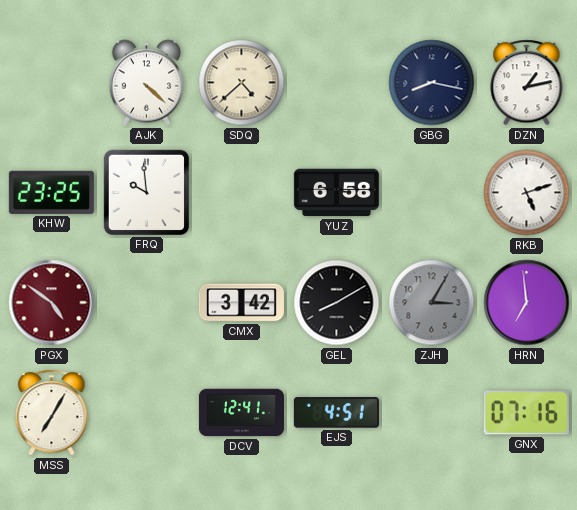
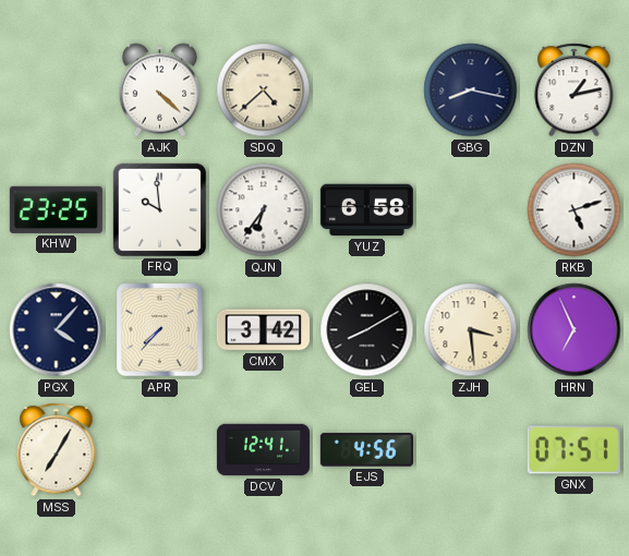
QJN: none -> 6:36 (264, 210)
PGX: 4:51 -> 4:07 (57, 330)
PGX dial: burgundy -> navy (57, 330)
APR: none -> 7:37 (160, 330)
ZJH: 3:05 -> 3:29 (471, 330)
ZJH dial: grey -> cream (471, 330)
HRN: 6:59 -> 6:56 (574, 330)
EJS: 4:51 -> 4:56 (366, 450)
GNX: 07:16 -> 07:51 (573, 450)
